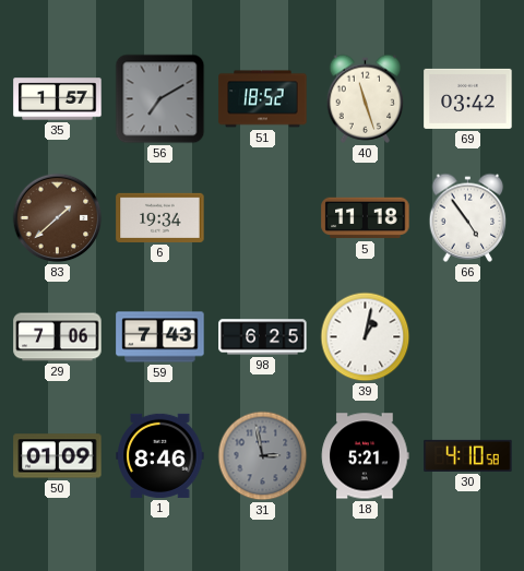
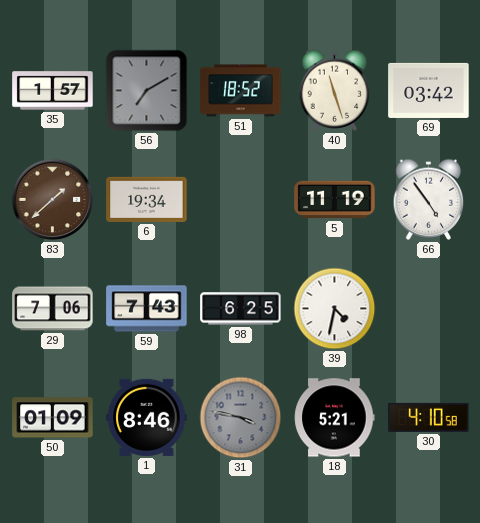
5: 11:18 -> 11:19 (335, 200)
39: 1:02 -> 4:32 (335, 309)
31: 2:58 -> 3:47 (241, 418)
